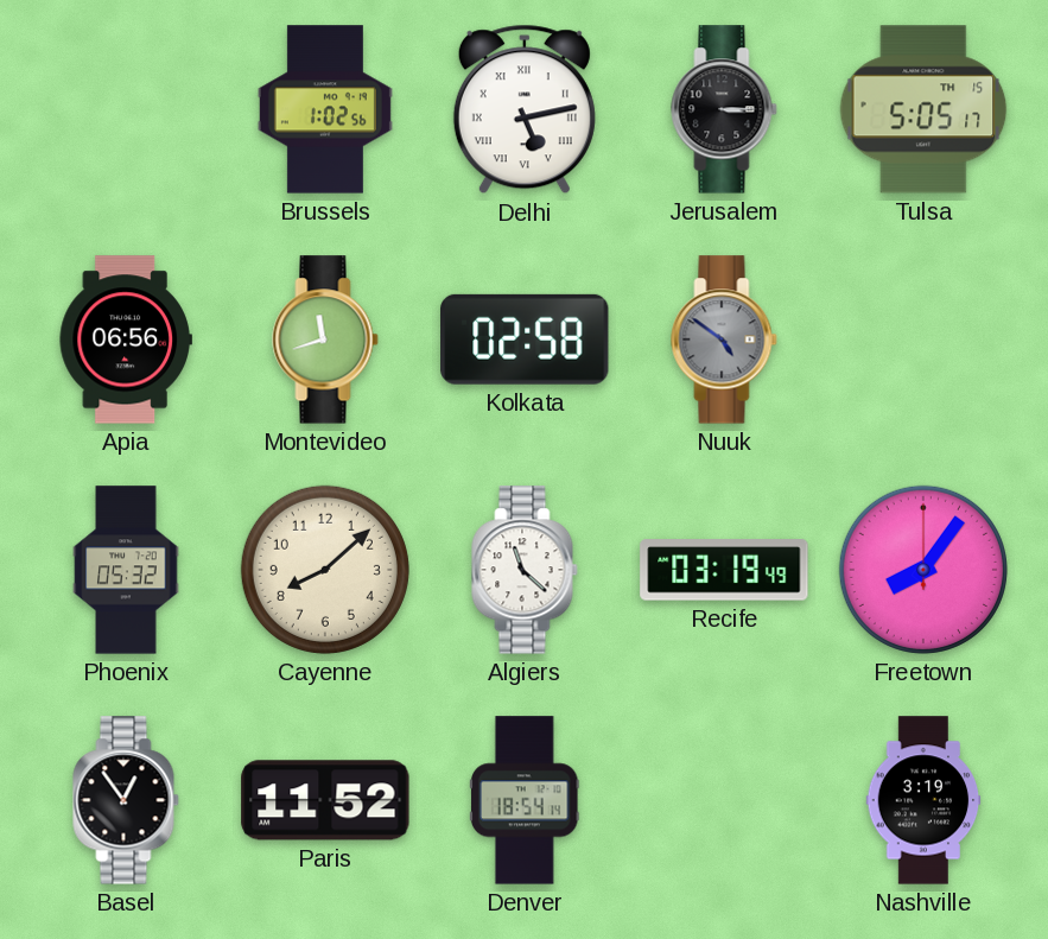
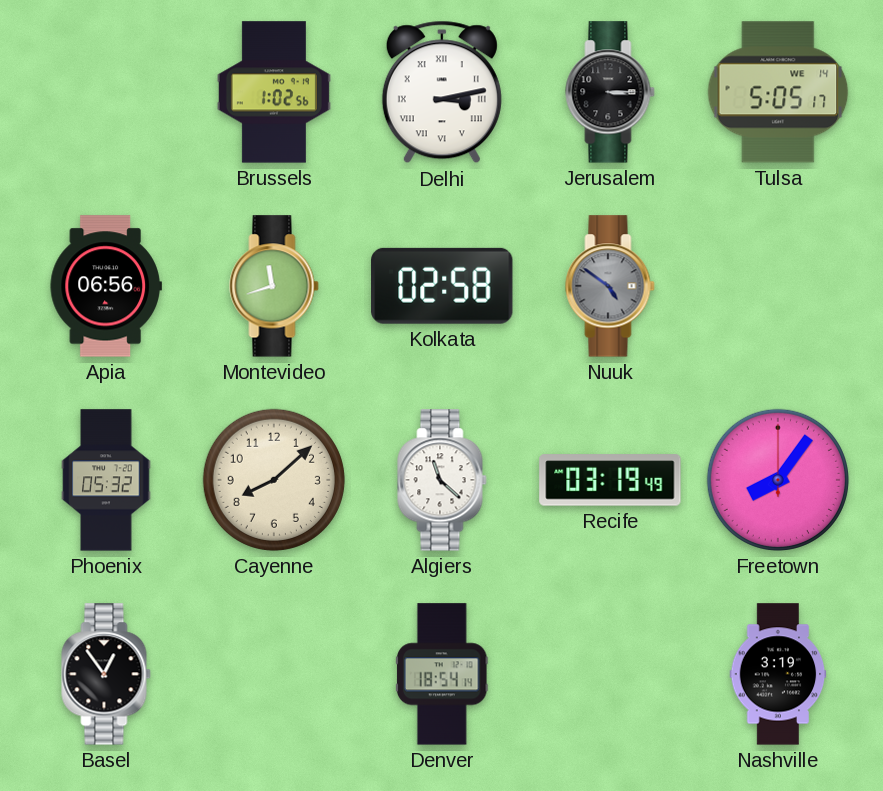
Delhi: 5:13 -> 3:13 (442, 92)
Tulsa date: TH 15 -> WE 14 (778, 92)
Paris: 11:52 -> none (325, 800)
